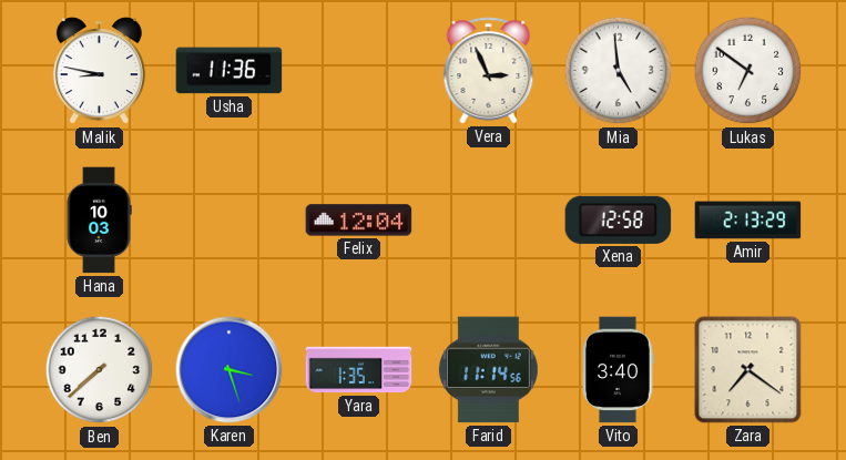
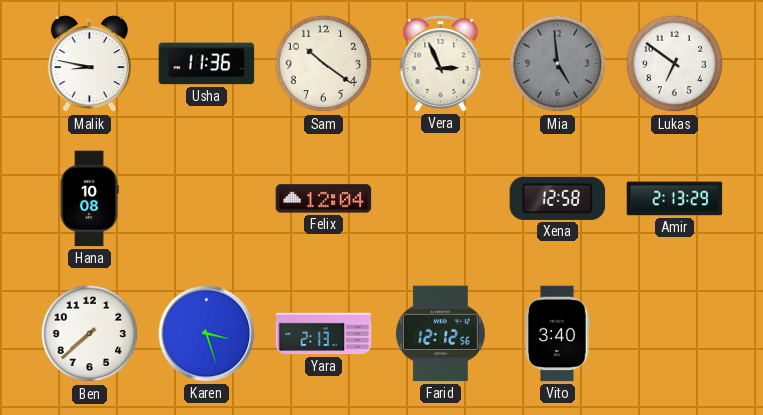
Sam: none -> 10:21 (324, 64)
Mia dial: white -> grey (558, 64)
Hana: 10:03 -> 10:08 (89, 199)
Yara: 1:35 -> 2:13 (324, 334)
Farid: 11:14 -> 12:12 (440, 334)
Zara: 7:21 -> none (748, 370)
